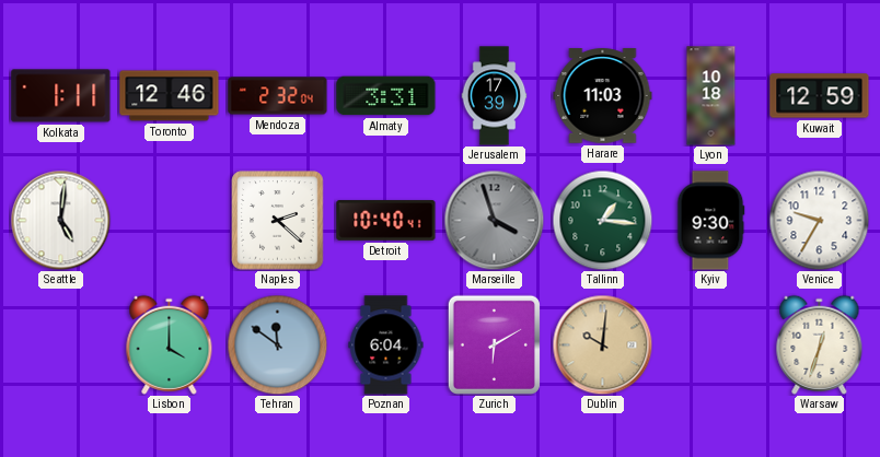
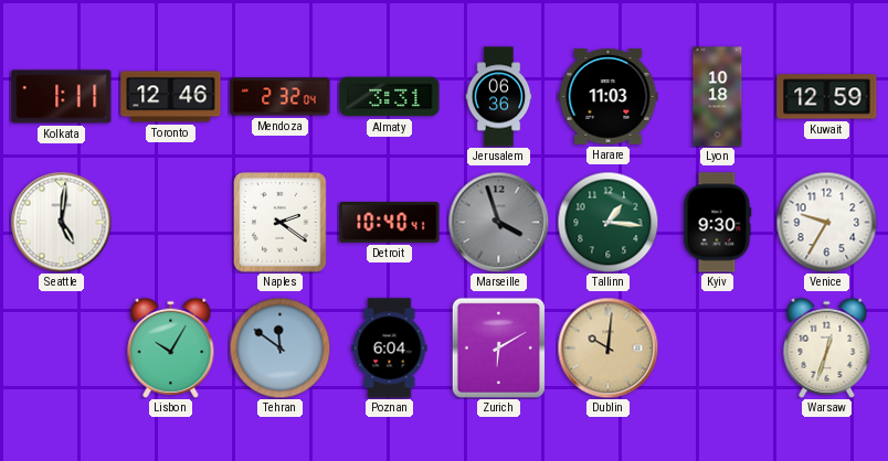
Jerusalem: 17:39 -> 06:36 (499, 97)
Naples: 2:22 -> 2:21 (281, 223)
Lisbon: 4:00 -> 10:05 (171, 347)
